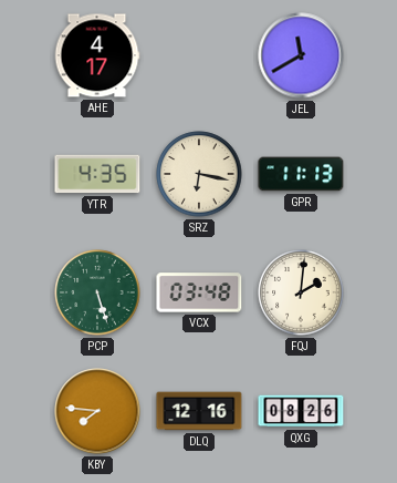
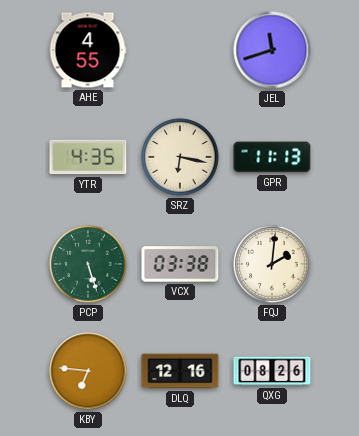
AHE: 4:17 -> 4:55 (88, 50)
JEL: 11:40 -> 11:42 (272, 50)
VCX: 03:48 -> 03:38 (180, 264)
KBY: 7:46 -> 6:46 (88, 371)
